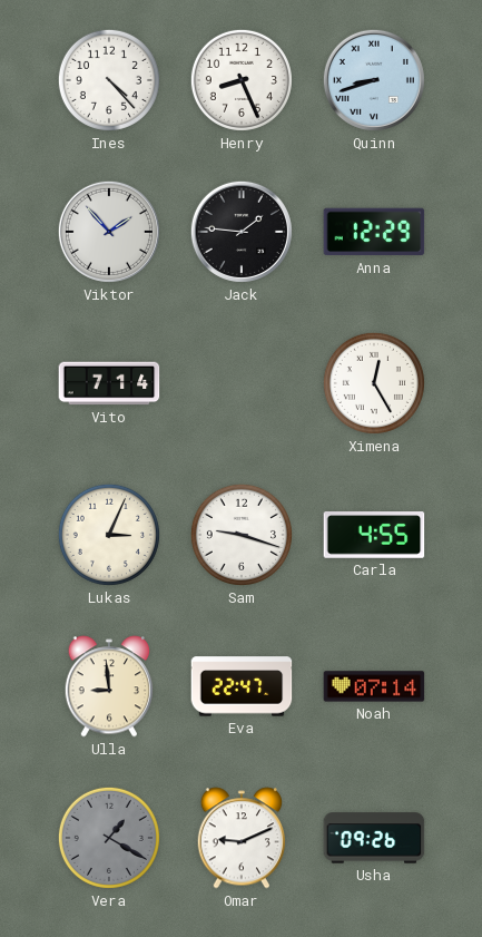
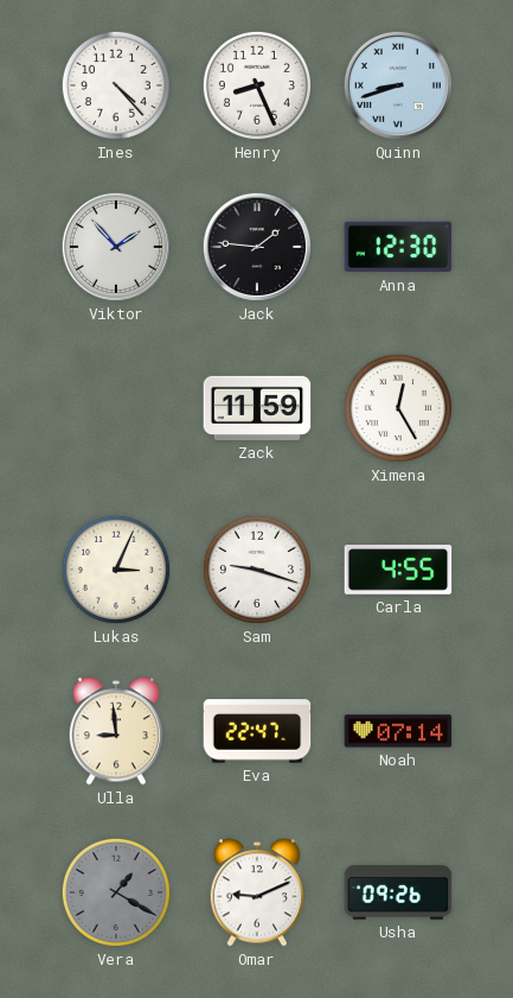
Anna: 12:29 -> 12:30 (398, 247)
Vito: 7:14 -> none (109, 383)
Zack: none -> 11:59 (257, 408)
